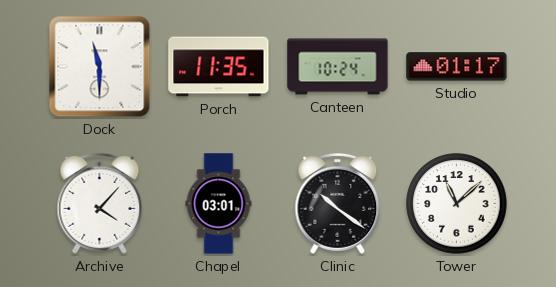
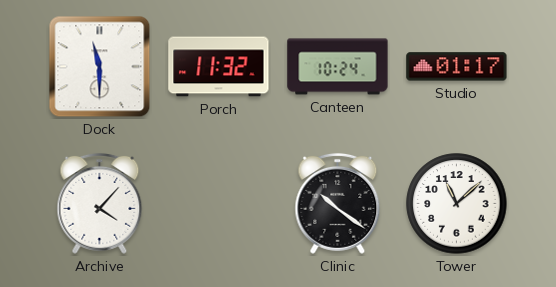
Porch: 11:35 -> 11:32 (219, 67)
Chapel: 03:01 -> none (219, 204)
